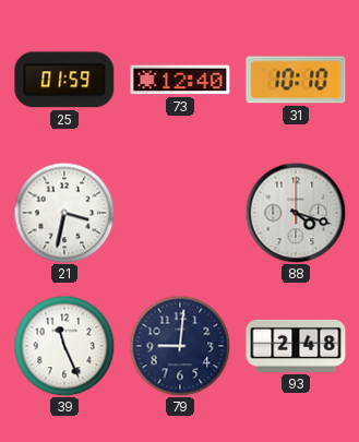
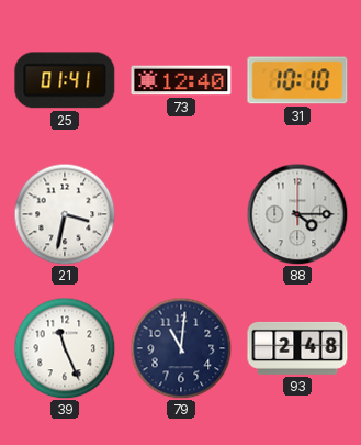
25: 01:59 -> 01:41 (65, 80)
88: 4:18 -> 4:15 (297, 214)
79: 9:01 -> 11:01 (181, 348)
